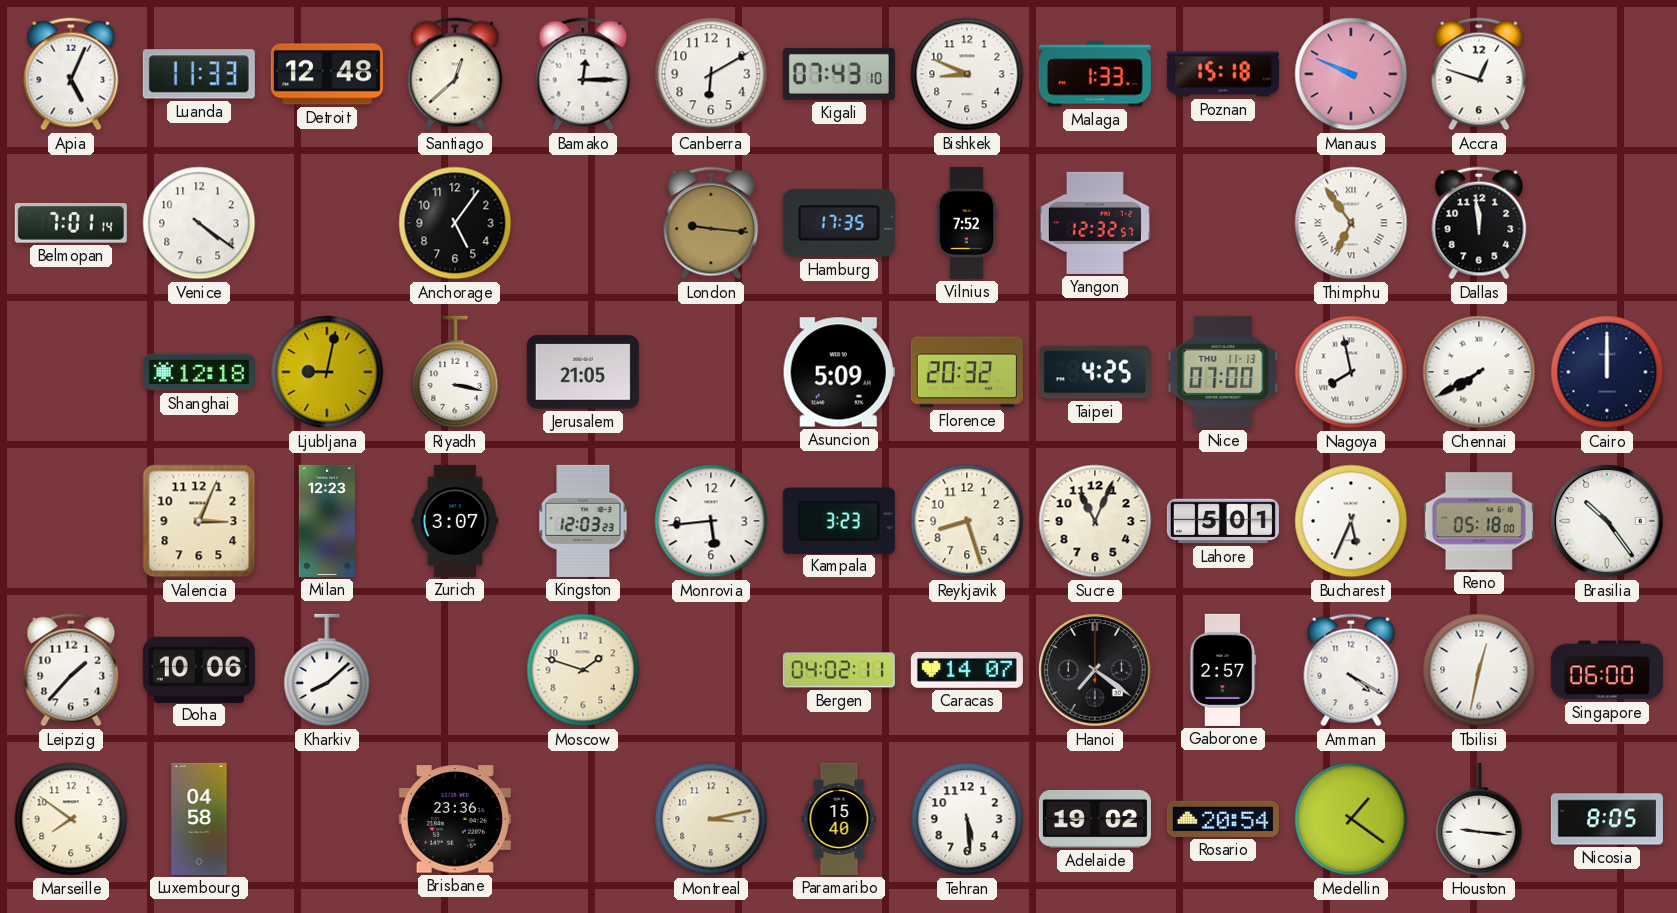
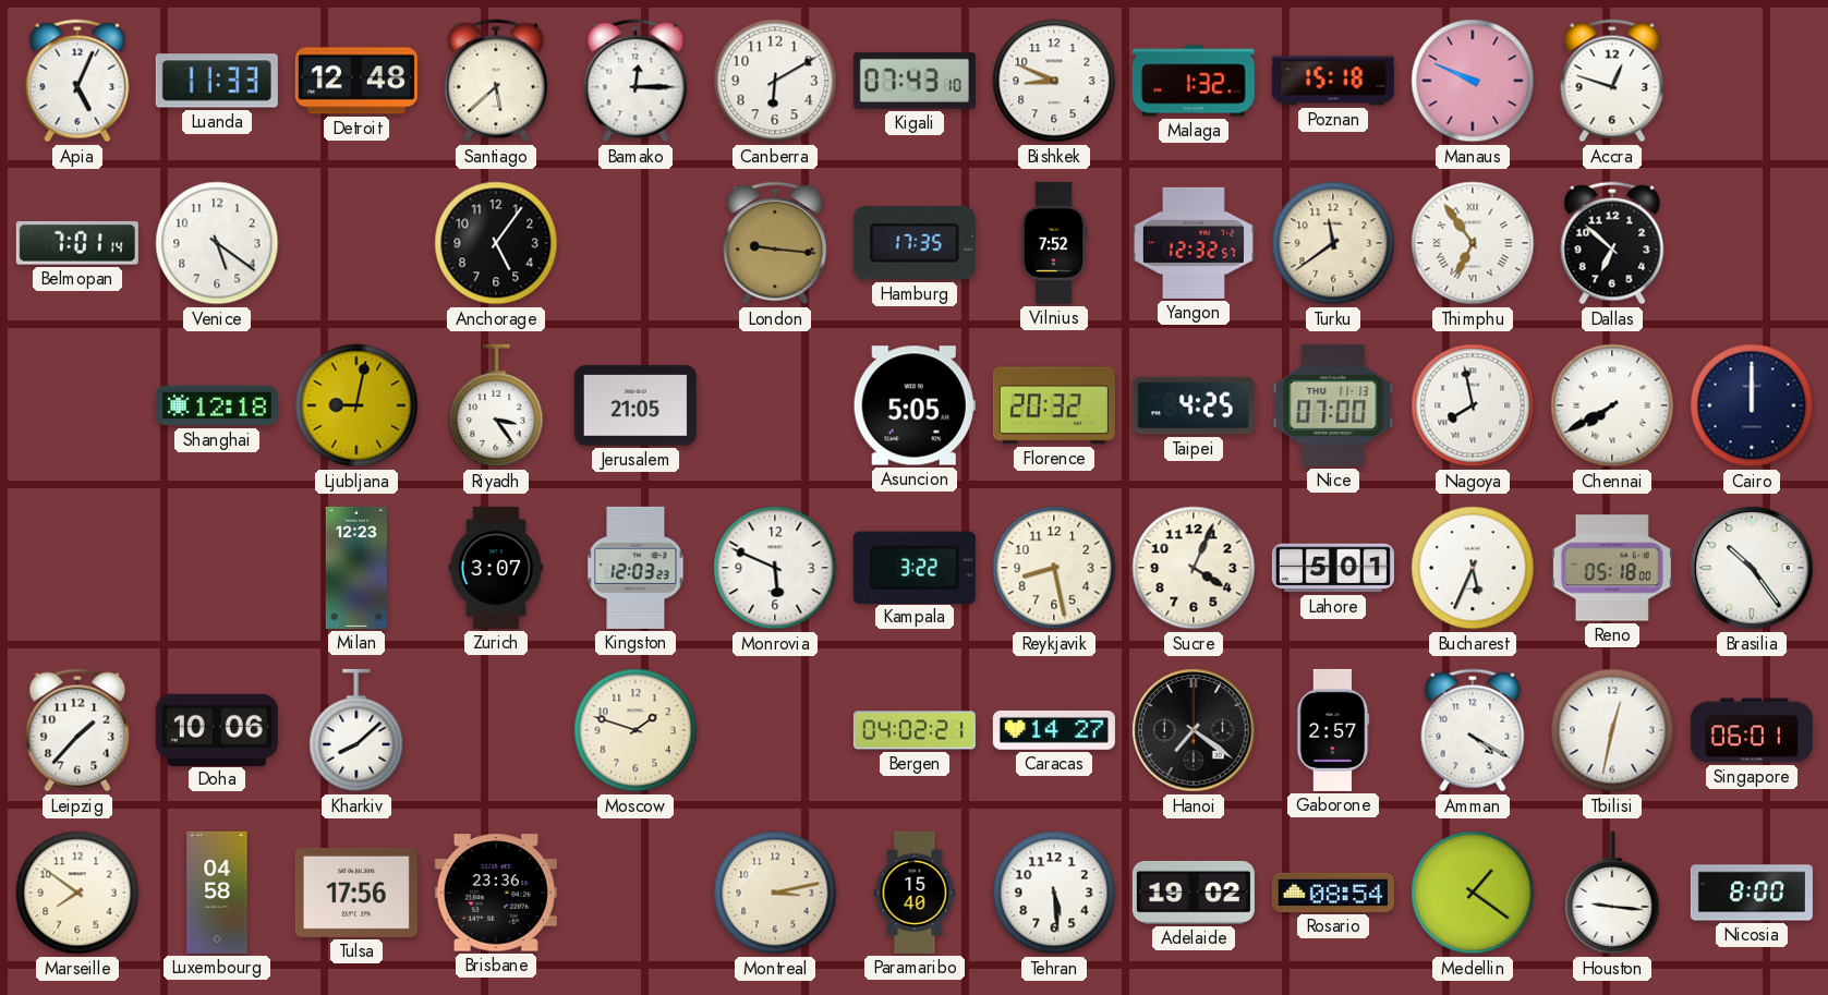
Santiago: 12:38 -> 5:38 (496, 81)
Malaga: 1:33 -> 1:32 (1194, 81)
Venice: 4:21 -> 5:21 (217, 243)
Turku: none -> 11:39 (1333, 243)
Dallas: 11:59 -> 6:52 (1612, 243)
Riyadh: 3:17 -> 3:24 (496, 405)
Asuncion: 5:09 -> 5:05 (915, 405)
Valencia: 3:04 -> none (199, 521)
Monrovia: 5:44 -> 5:49 (775, 568)
Kampala: 3:23 -> 3:22 (915, 567)
Reykjavik: 8:27 -> 8:28 (1054, 568)
Sucre: 11:04 -> 4:04 (1194, 568)
Bergen: 04:02:11 -> 04:02:21 (915, 730)
Caracas: 14:07 -> 14:27 (1054, 730)
Singapore: 06:00 -> 06:01 (1752, 730)
Tulsa: none -> 17:56 (356, 893)
Rosario: 20:54 -> 08:54 (1333, 893)
Nicosia: 8:05 -> 8:00 (1752, 893)
